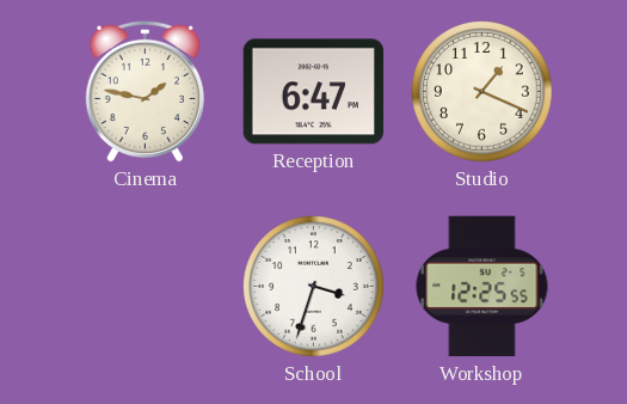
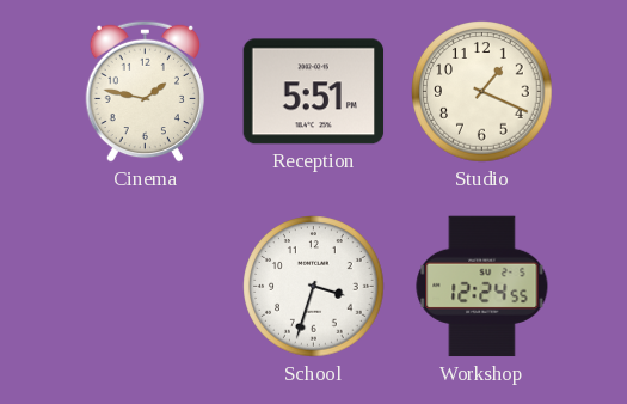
Reception: 6:47 -> 5:51 (314, 92)
Workshop: 12:25 -> 12:24 (482, 287)
